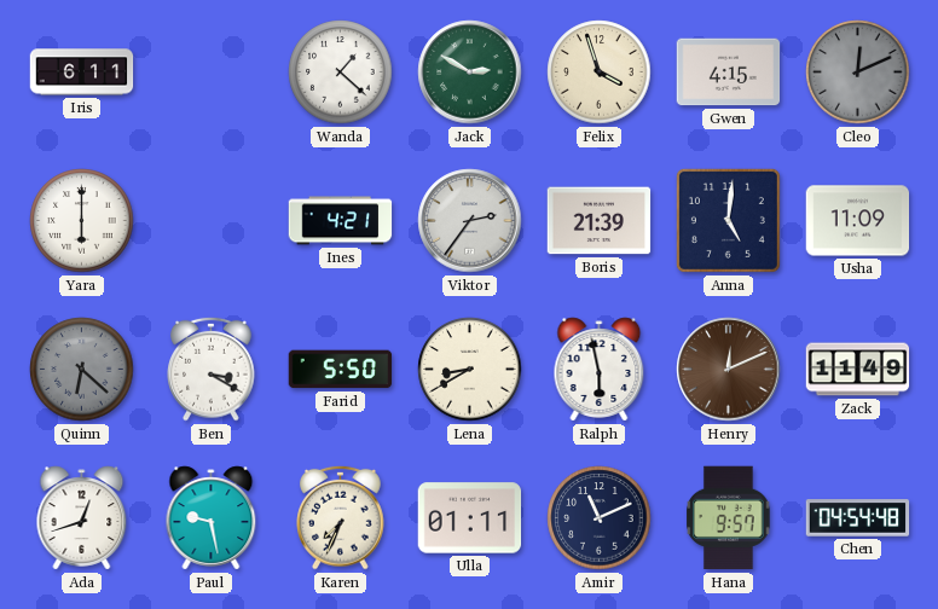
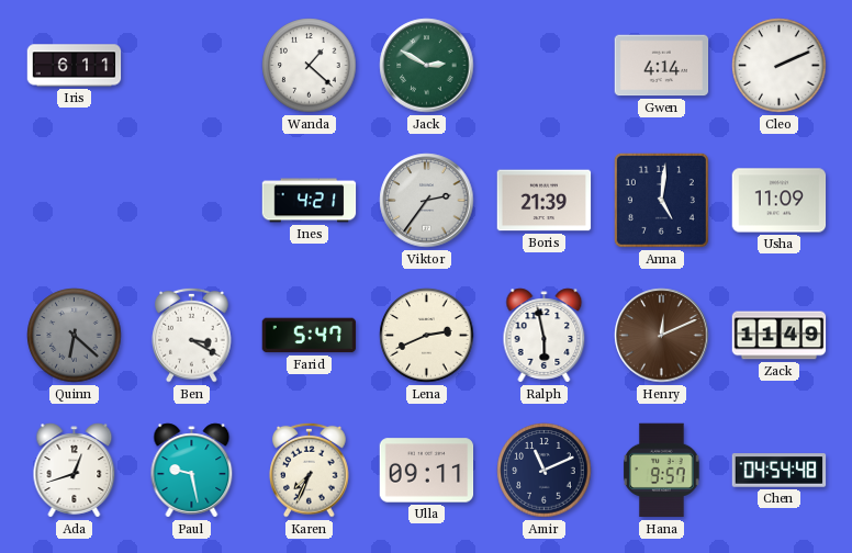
Felix: 3:57 -> none (600, 72)
Gwen: 4:15 -> 4:14 (662, 66)
Cleo: 12:11 -> 2:11 (780, 66)
Cleo dial: grey -> white (780, 66)
Yara: 6:00 -> none (82, 221)
Farid: 5:50 -> 5:47 (310, 336)
Lena: 8:40 -> 2:41 (427, 336)
Ulla: 01:11 -> 09:11 (427, 471)
